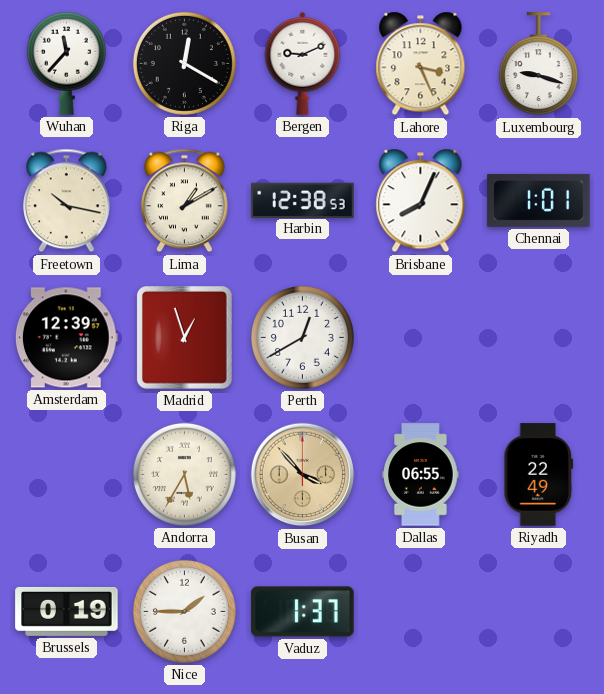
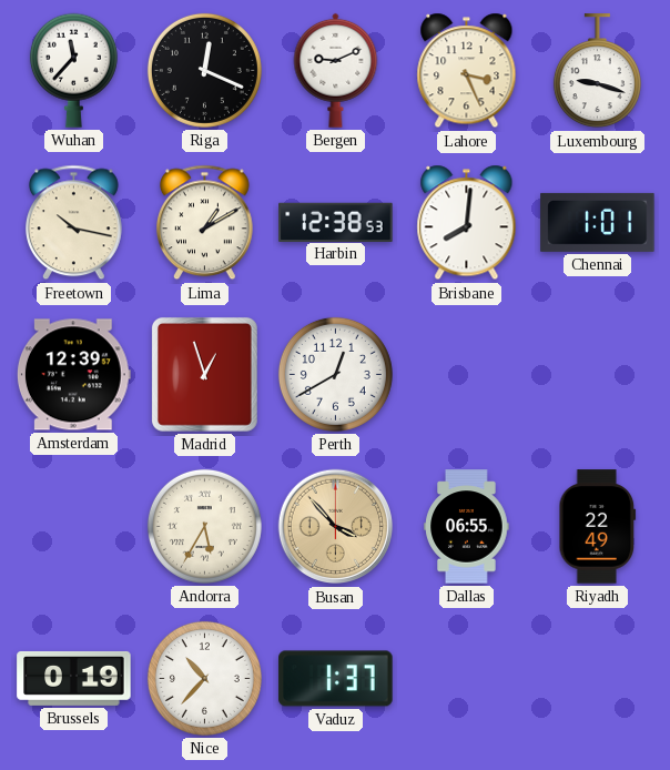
Riga: 12:20 -> 12:19 (204, 70)
Brisbane: 8:04 -> 8:01 (467, 223)
Nice: 1:45 -> 10:37 (204, 678)
